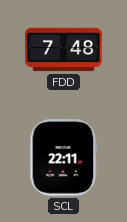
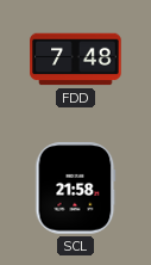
SCL: 22:11 -> 21:58 (76, 189)
